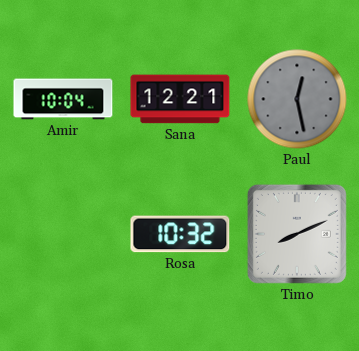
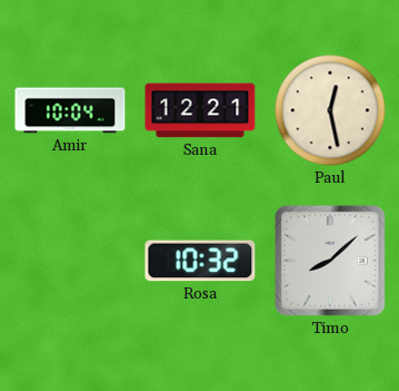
Paul dial: grey -> cream (330, 110)
Timo: 8:11 -> 8:08 (330, 261)
